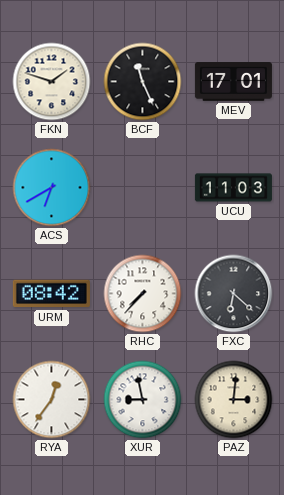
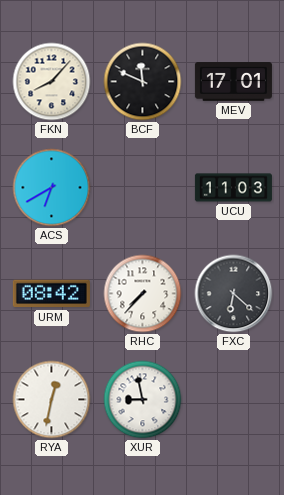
FKN: 1:48 -> 8:07 (52, 82)
BCF: 11:26 -> 11:49 (143, 82)
RYA: 12:36 -> 12:32 (52, 400)
PAZ: 3:01 -> none (234, 400)
